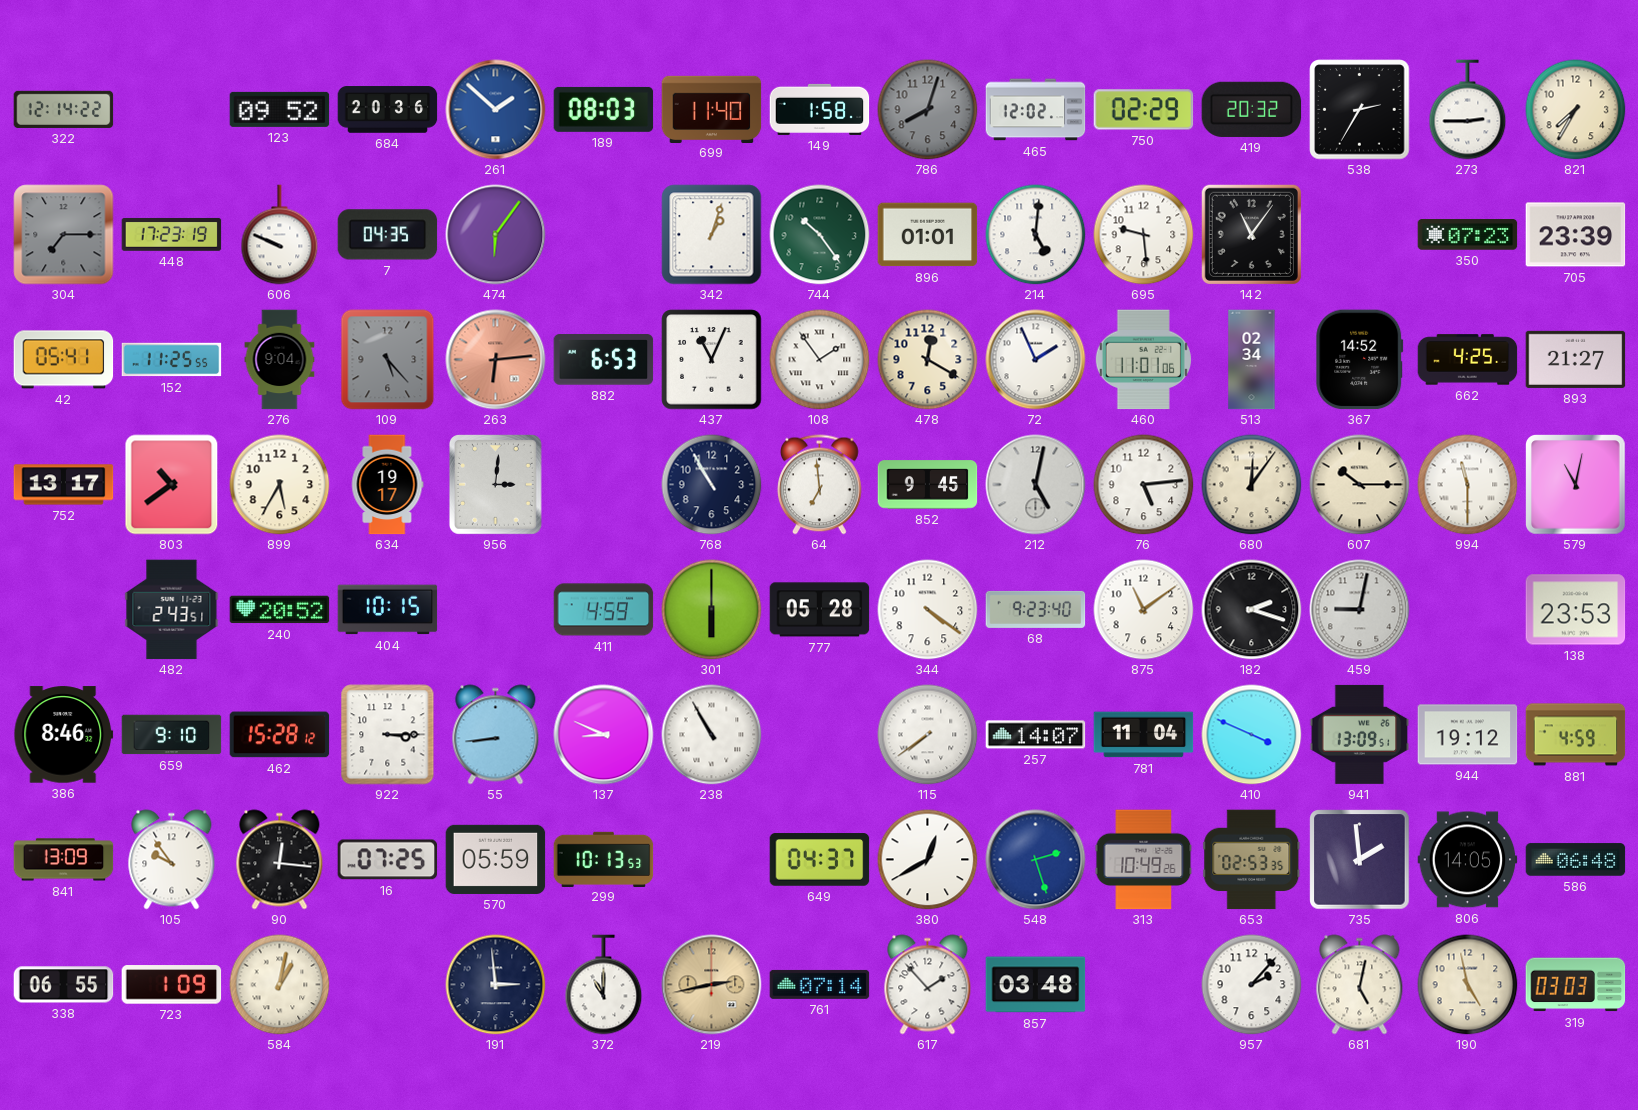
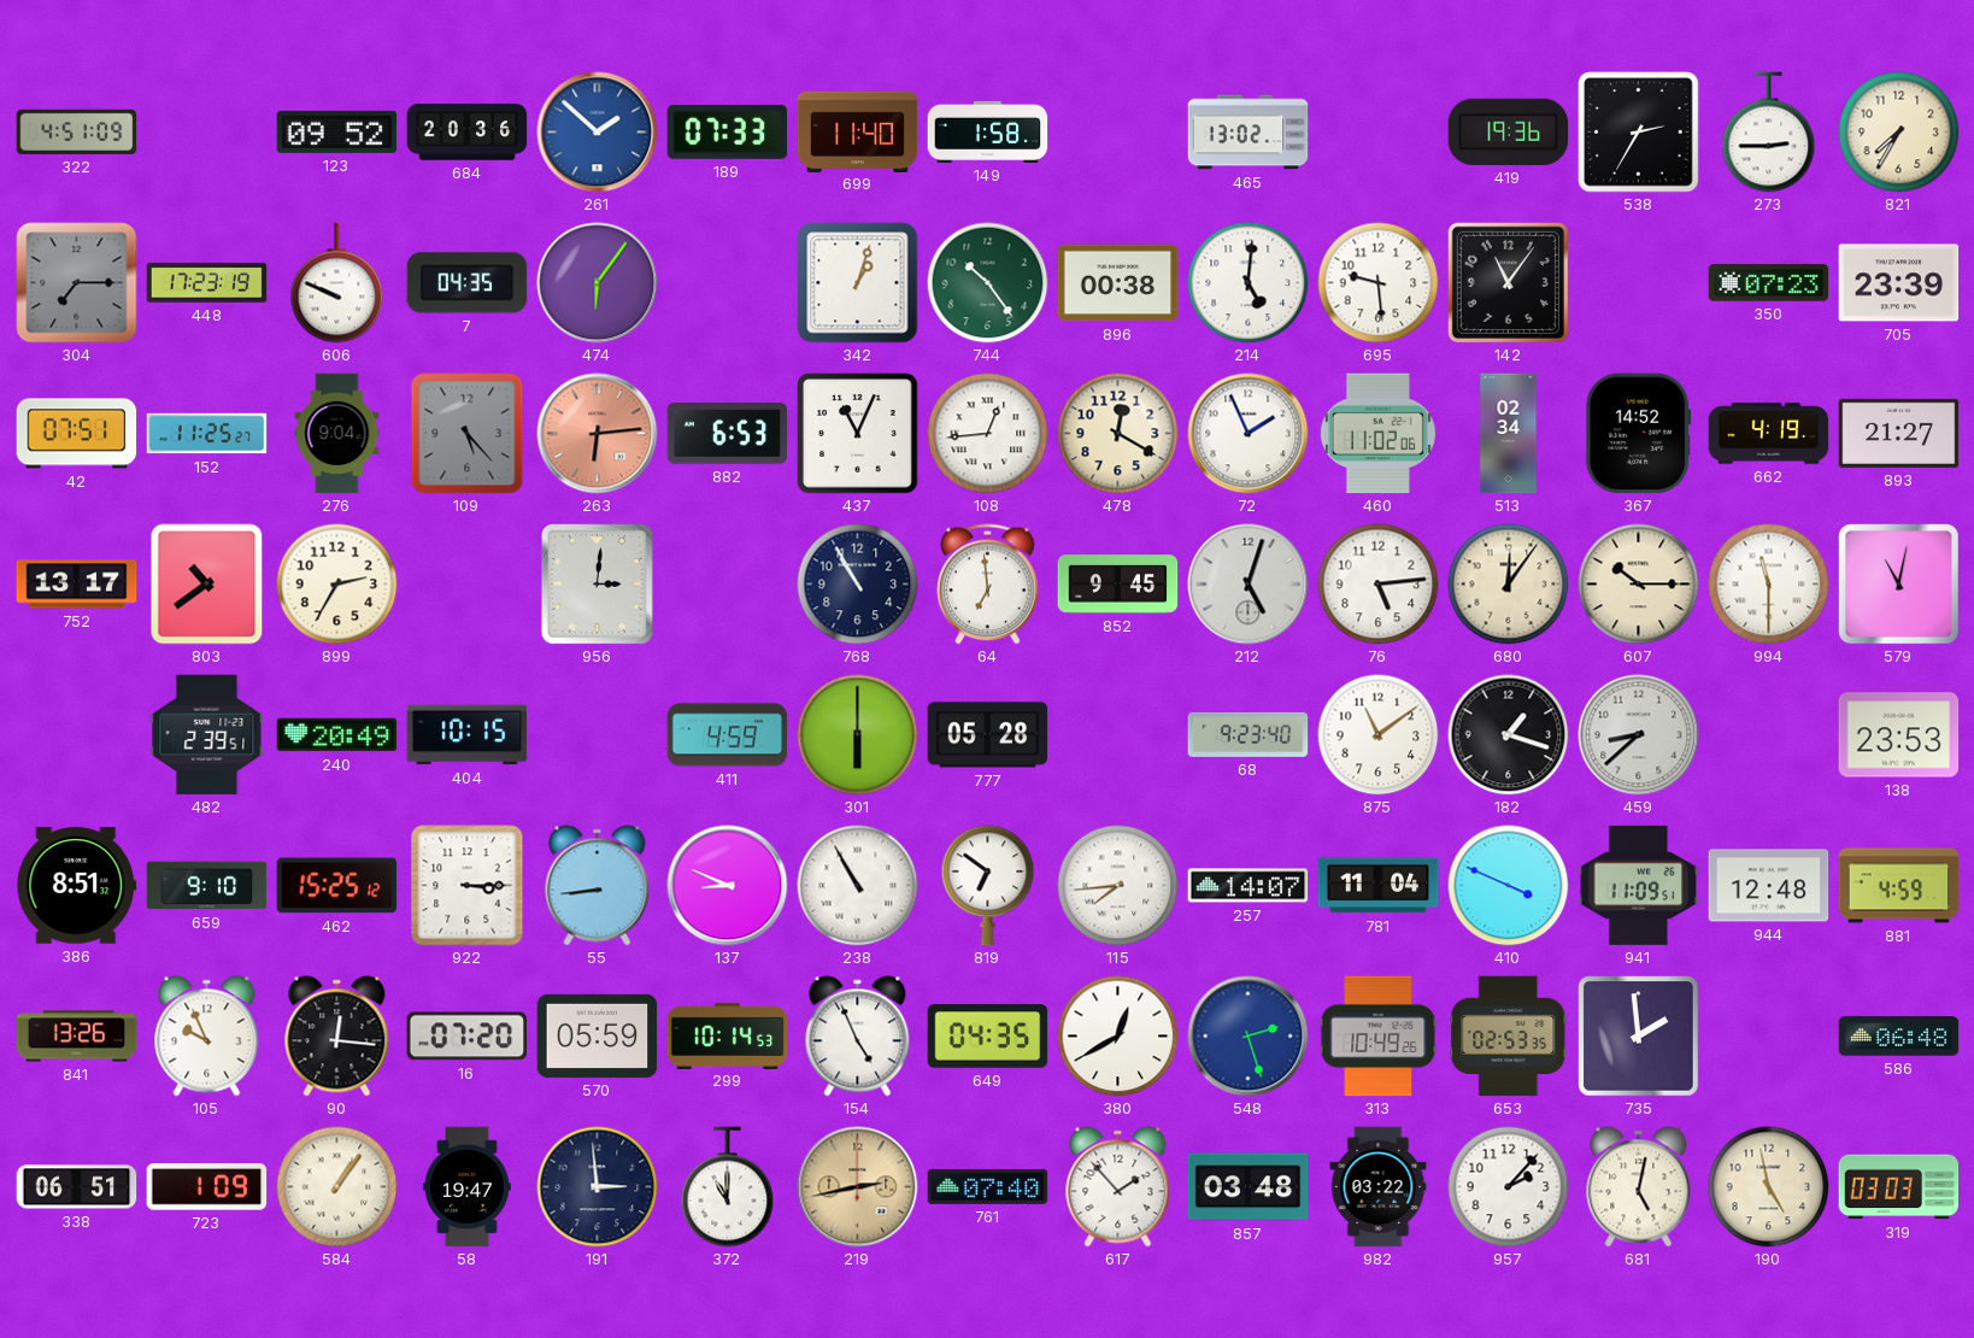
322: 12:14 -> 4:51 (77, 131)
189: 08:03 -> 07:33 (728, 131)
786: 8:03 -> none (928, 110)
465: 12:02 -> 13:02 (1249, 133)
750: 02:29 -> none (1144, 110)
419: 20:32 -> 19:36 (1509, 131)
896: 01:01 -> 00:38 (1118, 283)
42: 05:41 -> 07:51 (77, 434)
152: 11:25:55 -> 11:25:27 (207, 434)
108: 1:54 -> 12:44 (988, 434)
460: 11:01 -> 11:02 (1377, 434)
662: 4:25 -> 4:19 (1769, 434)
899: 5:35 -> 2:35 (337, 585)
634: 19:17 -> none (387, 485)
212: 5:02 -> 5:03 (1249, 585)
482: 2:43 -> 2:39 (207, 735)
240: 20:52 -> 20:49 (337, 735)
344: 4:21 -> none (928, 610)
182: 2:18 -> 1:18 (1509, 735)
459: 9:02 -> 8:38 (1639, 735)
386: 8:46 -> 8:51 (77, 886)
462: 15:28 -> 15:25 (337, 886)
819: none -> 6:51 (988, 886)
115: 7:39 -> 7:44 (1118, 886)
941: 13:09 -> 11:09 (1639, 885)
944: 19:12 -> 12:48 (1769, 886)
841: 13:09 -> 13:26 (77, 1037)
105: 9:54 -> 9:56 (207, 1037)
16: 07:25 -> 07:20 (468, 1037)
299: 10:13 -> 10:14 (728, 1035)
154: none -> 4:56 (858, 1037)
649: 04:37 -> 04:35 (988, 1037)
806: 14:05 -> none (1468, 860)
338: 06:55 -> 06:51 (77, 1187)
584: 1:02 -> 1:06 (337, 1187)
58: none -> 19:47 (466, 1187)
761: 07:14 -> 07:40 (988, 1186)
982: none -> 03:22 (1379, 1187)
